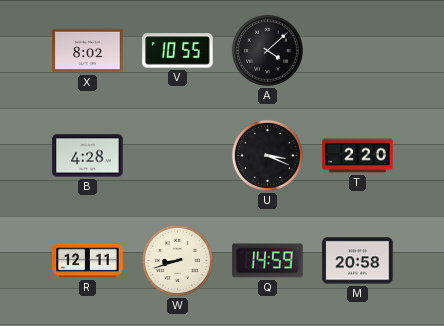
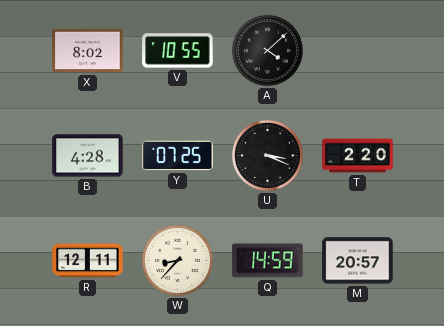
Y: none -> 07:25 (178, 156)
W: 8:42 -> 8:37 (177, 260)
M: 20:58 -> 20:57 (358, 261)
